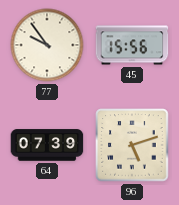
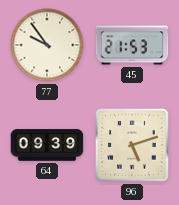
45: 15:56 -> 21:53 (132, 45)
64: 07:39 -> 09:39 (47, 145)
